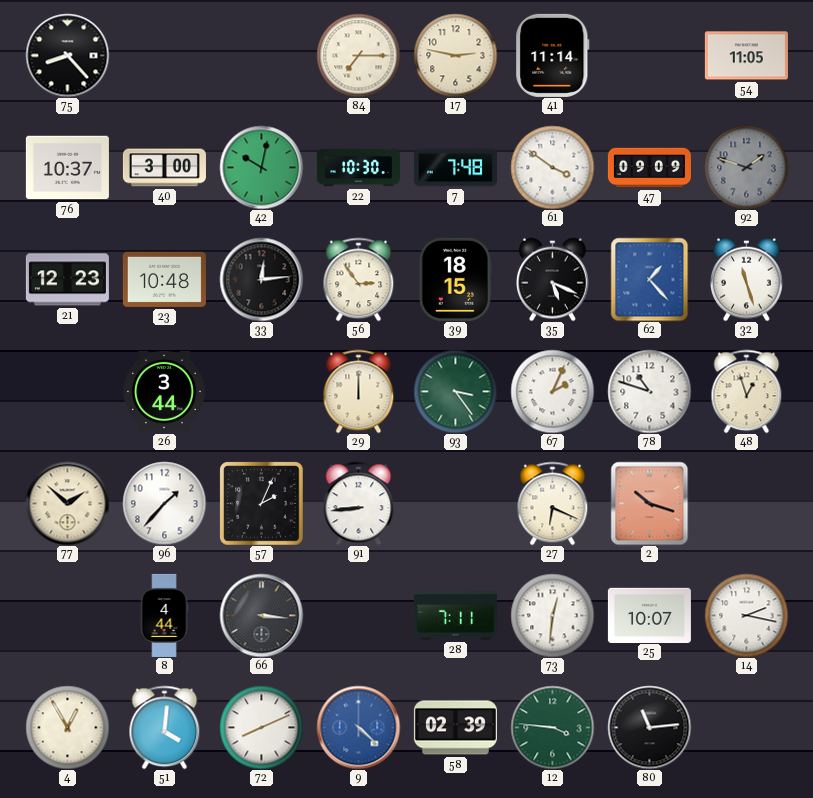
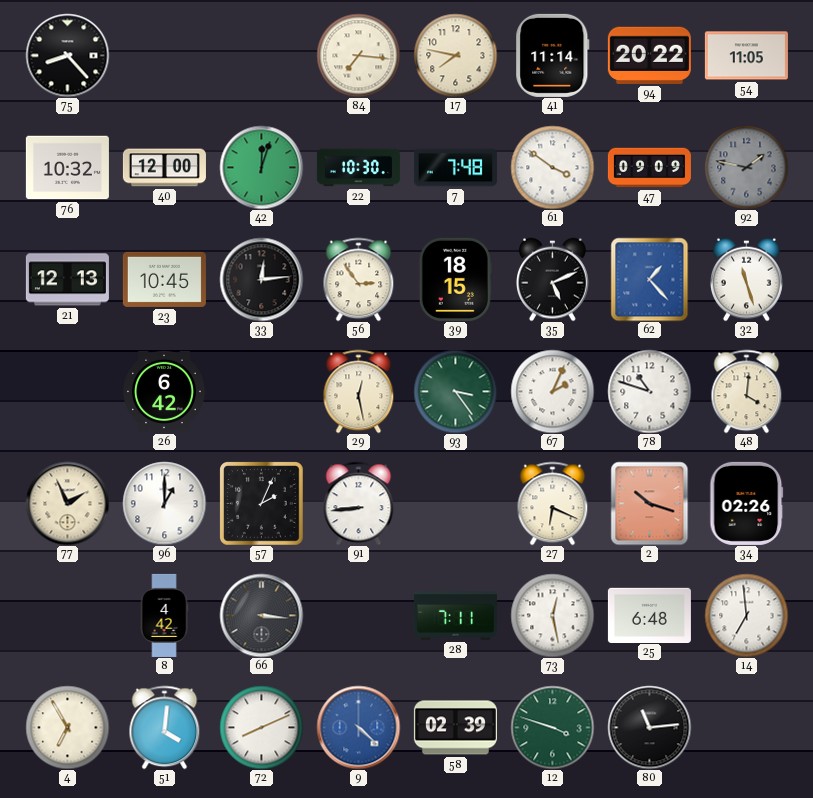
84: 7:15 -> 7:16 (358, 55)
17: 2:47 -> 7:47 (455, 55)
94: none -> 20:22 (649, 55)
76: 10:37 -> 10:32 (67, 168)
40: 3:00 -> 12:00 (164, 168)
42: 10:02 -> 12:03 (261, 167)
92: 1:48 -> 1:47 (746, 167)
21: 12:23 -> 12:13 (67, 280)
23: 10:48 -> 10:45 (164, 279)
35: 5:19 -> 5:11 (553, 279)
26: 3:44 -> 6:42 (164, 391)
29: 12:00 -> 12:28 (359, 391)
48: 12:57 -> 4:01 (747, 391)
77: 1:52 -> 1:56 (67, 503)
96: 1:37 -> 1:00 (164, 503)
34: none -> 02:26 (747, 503)
8: 4:44 -> 4:42 (164, 615)
73: 12:31 -> 12:28 (552, 615)
25: 10:07 -> 6:48 (649, 615)
14: 2:17 -> 6:59 (746, 615)
4: 12:55 -> 6:55 (67, 727)
12: 3:46 -> 3:48 (552, 727)
